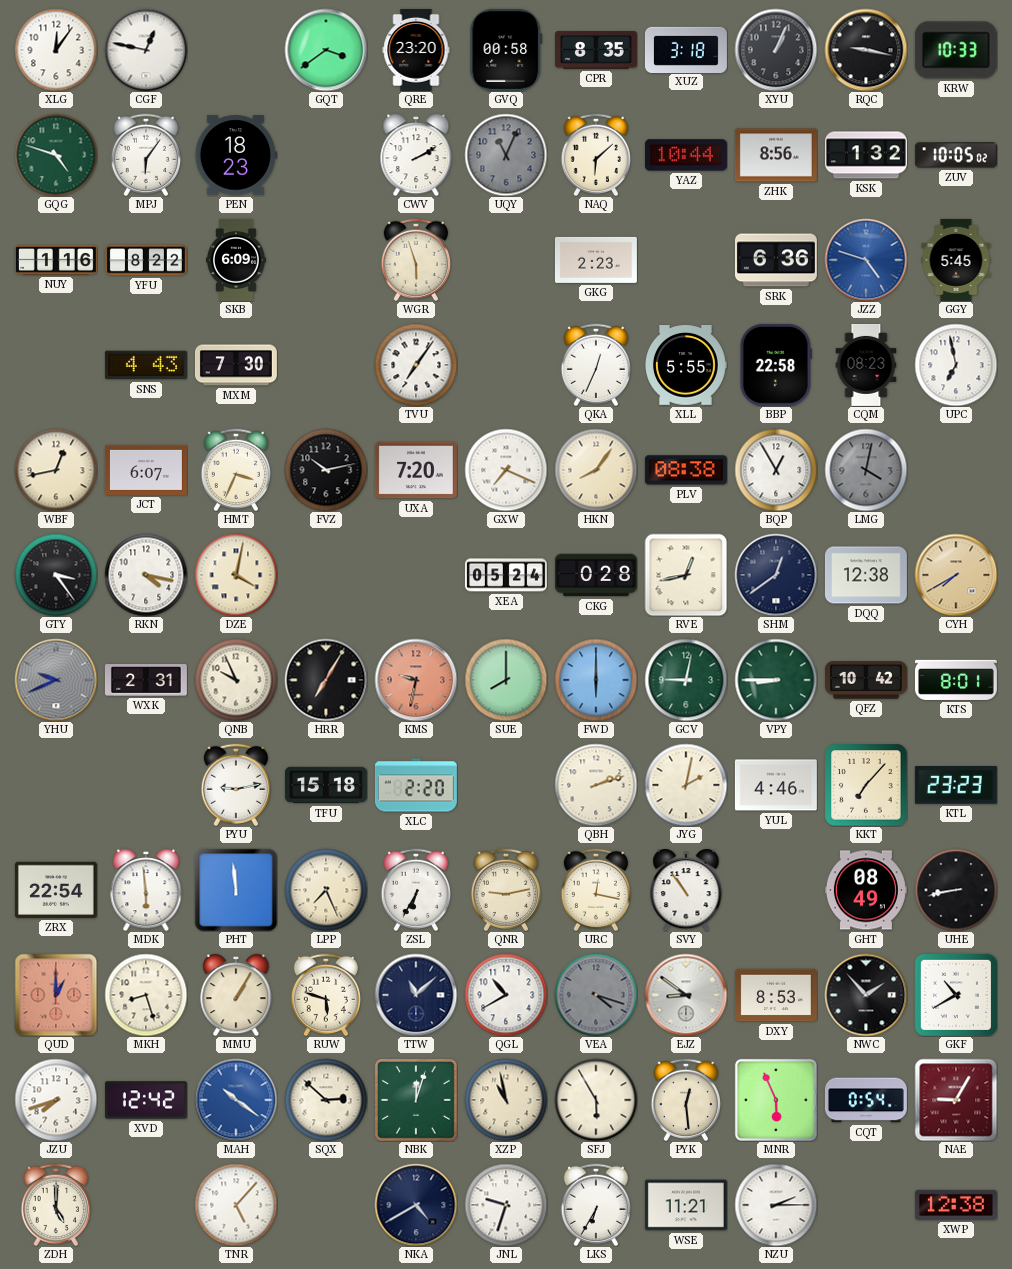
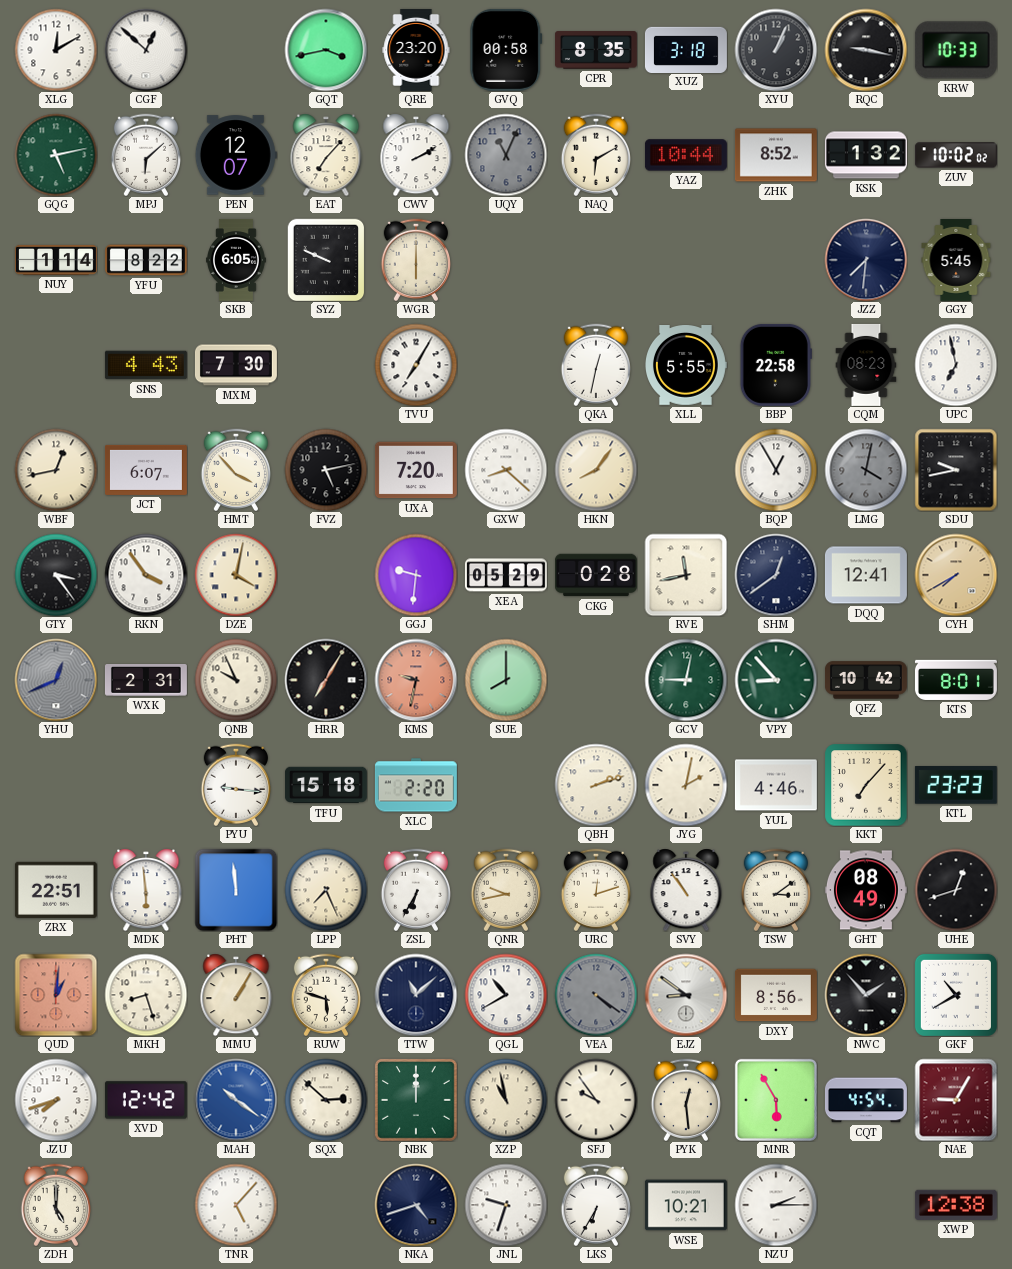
XLG: 12:06 -> 12:10 (56, 50)
CGF: 12:47 -> 12:52 (146, 50)
GQT: 3:39 -> 3:43 (326, 50)
GQG: 4:48 -> 5:13 (56, 155)
MPJ: 6:06 -> 6:08 (145, 154)
PEN: 18:23 -> 12:07 (236, 155)
EAT: none -> 7:07 (326, 155)
NAQ: 6:08 -> 6:10 (595, 154)
ZHK: 8:56 -> 8:52 (776, 155)
ZUV: 10:05 -> 10:02 (956, 155)
NUY: 1:16 -> 1:14 (56, 260)
SKB: 6:09 -> 6:05 (237, 260)
SYZ: none -> 9:49 (326, 260)
WGR: 5:57 -> 6:00 (415, 259)
GKG: 2:23 -> none (596, 260)
SRK: 6:36 -> none (776, 260)
JZZ: 4:48 -> 7:31 (866, 260)
JZZ dial: blue -> navy (866, 260)
TVU: 7:06 -> 7:05 (416, 365)
QKA: 12:34 -> 12:32 (595, 364)
HMT: 3:34 -> 3:53 (235, 469)
FVZ: 10:13 -> 5:13 (326, 470)
GXW: 7:19 -> 8:22 (506, 470)
PLV: 08:38 -> none (686, 470)
SDU: none -> 9:43 (956, 470)
RKN: 4:17 -> 3:54 (146, 575)
GGJ: none -> 9:31 (416, 575)
XEA: 05:24 -> 05:29 (506, 575)
RVE: 12:43 -> 11:43 (686, 575)
DQQ: 12:38 -> 12:41 (866, 575)
YHU: 9:41 -> 12:41 (56, 680)
FWD: 6:00 -> none (596, 680)
VPY: 8:45 -> 8:53 (776, 680)
PYU: 9:13 -> 9:16 (235, 784)
ZRX: 22:54 -> 22:51 (56, 890)
QNR: 9:13 -> 9:43 (505, 889)
URC: 12:17 -> 12:12 (595, 889)
TSW: none -> 3:09 (775, 889)
UHE: 8:43 -> 12:42 (956, 890)
QUD: 1:00 -> 1:01 (56, 995)
VEA: 4:18 -> 4:21 (596, 995)
DXY: 8:53 -> 8:56 (776, 995)
NBK: 12:03 -> 12:00 (416, 1100)
SFJ: 5:55 -> 9:54 (596, 1100)
MNR: 5:56 -> 5:55 (776, 1100)
CQT: 0:54 -> 4:54 (866, 1100)
NKA: 4:40 -> 4:42 (416, 1205)
WSE: 11:21 -> 10:21 (686, 1205)
